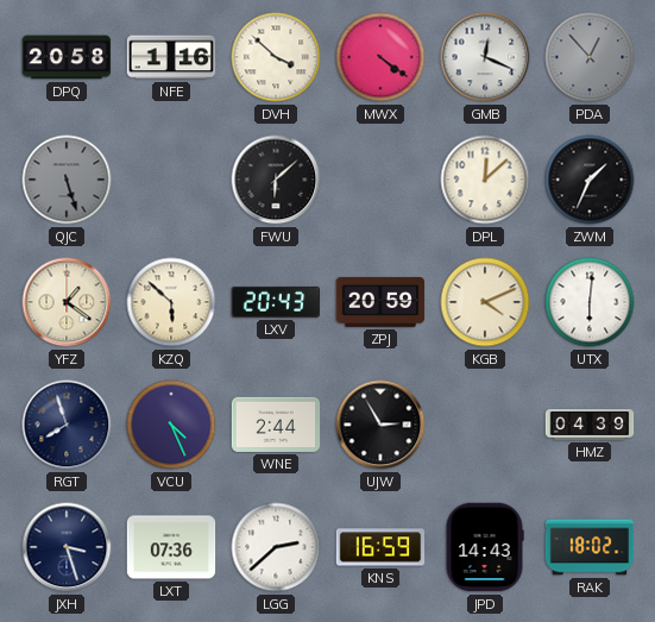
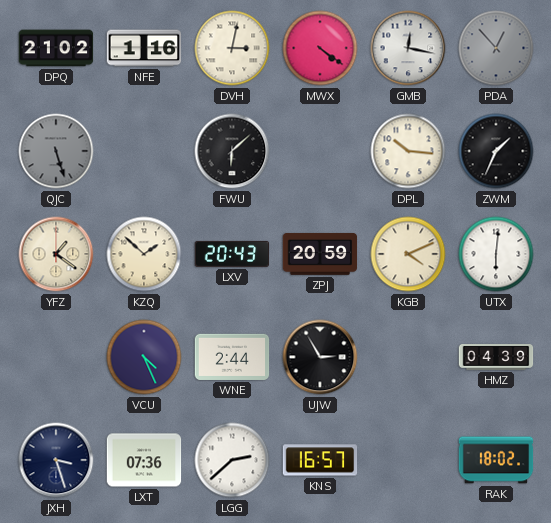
DPQ: 20:58 -> 21:02 (56, 48)
DVH: 3:52 -> 3:02 (232, 48)
GMB: 12:19 -> 12:17 (408, 48)
DPL: 12:08 -> 10:16 (408, 151)
KZQ: 5:52 -> 1:52 (144, 254)
RGT: 7:57 -> none (67, 425)
KNS: 16:59 -> 16:57 (320, 460)
JPD: 14:43 -> none (485, 547)
